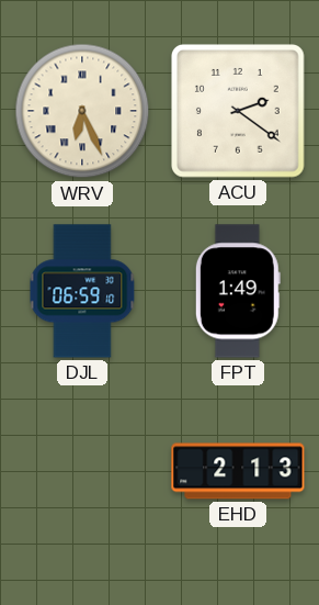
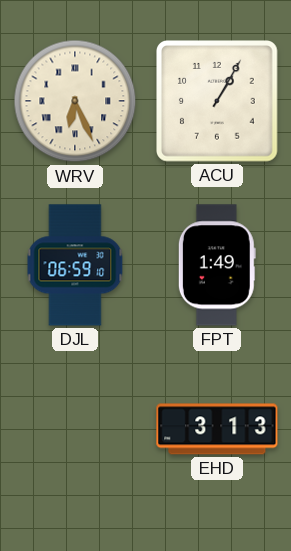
ACU: 2:21 -> 1:05 (218, 102)
EHD: 2:13 -> 3:13 (217, 429)
